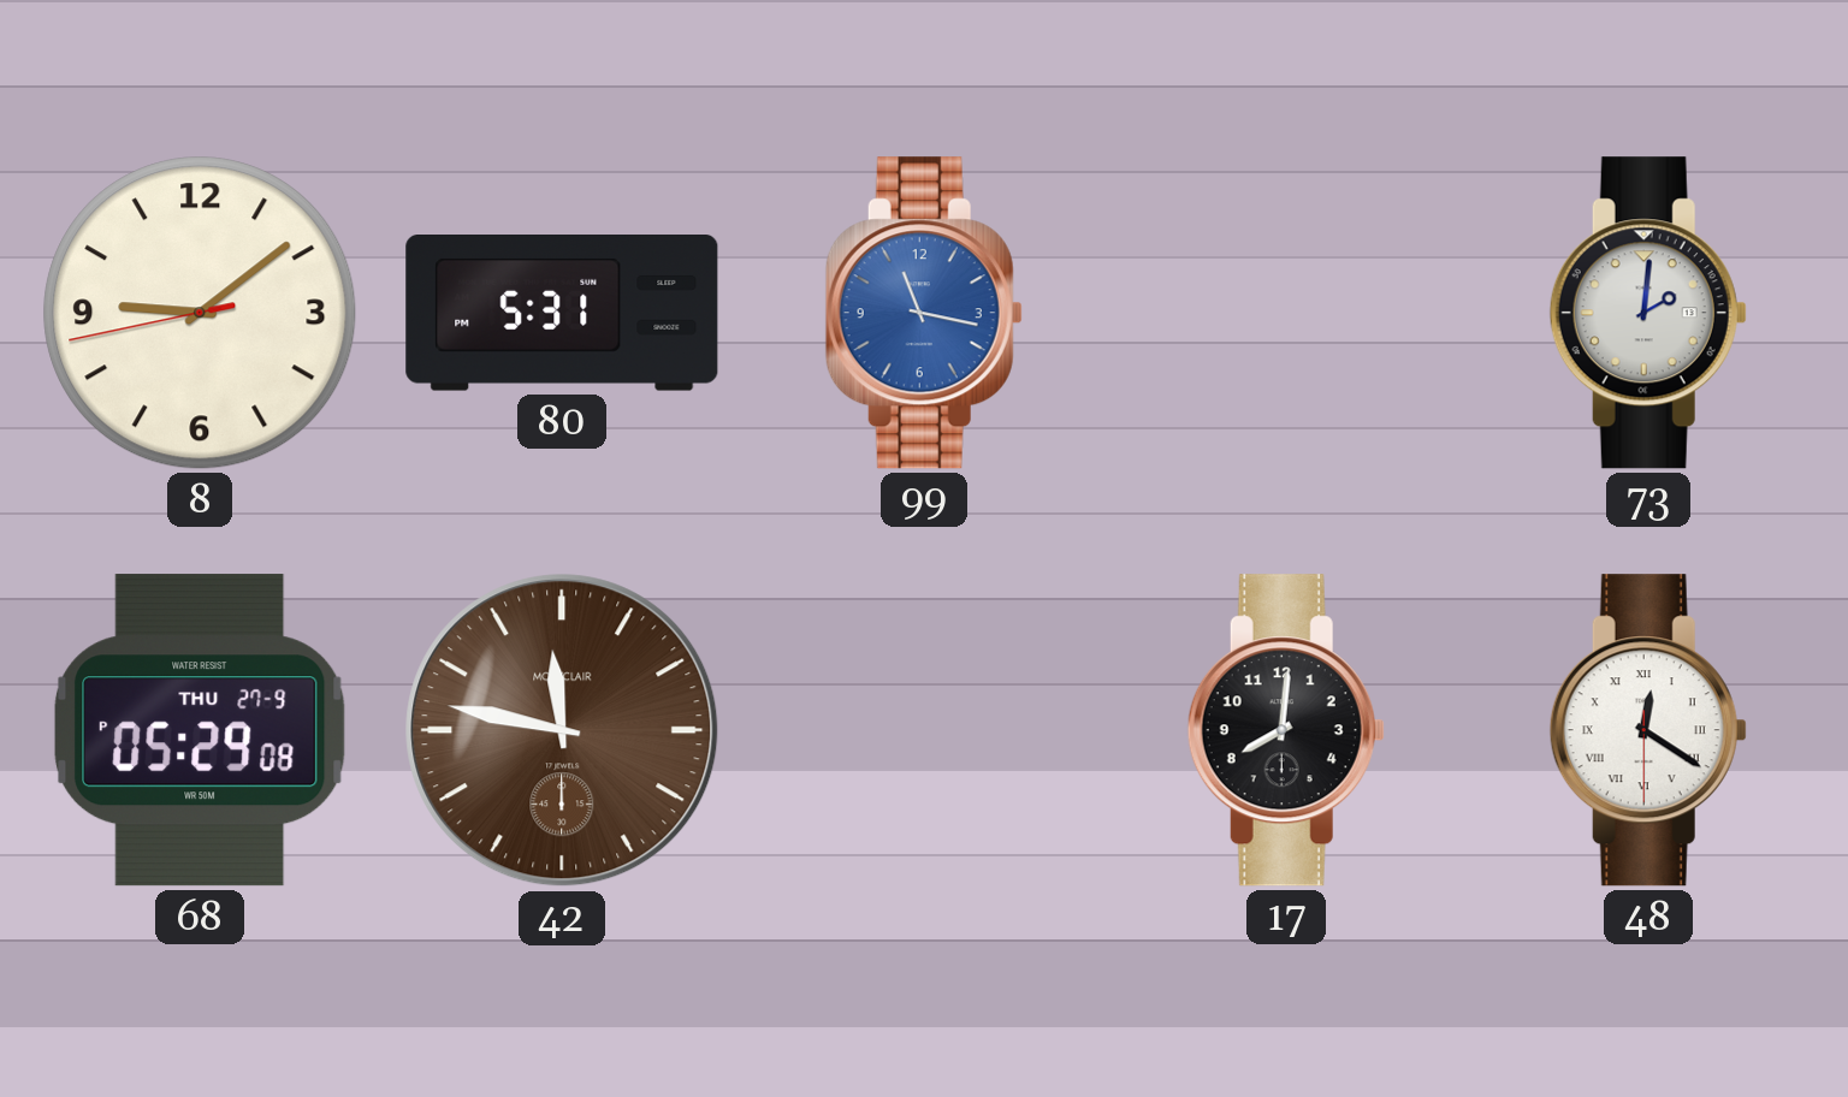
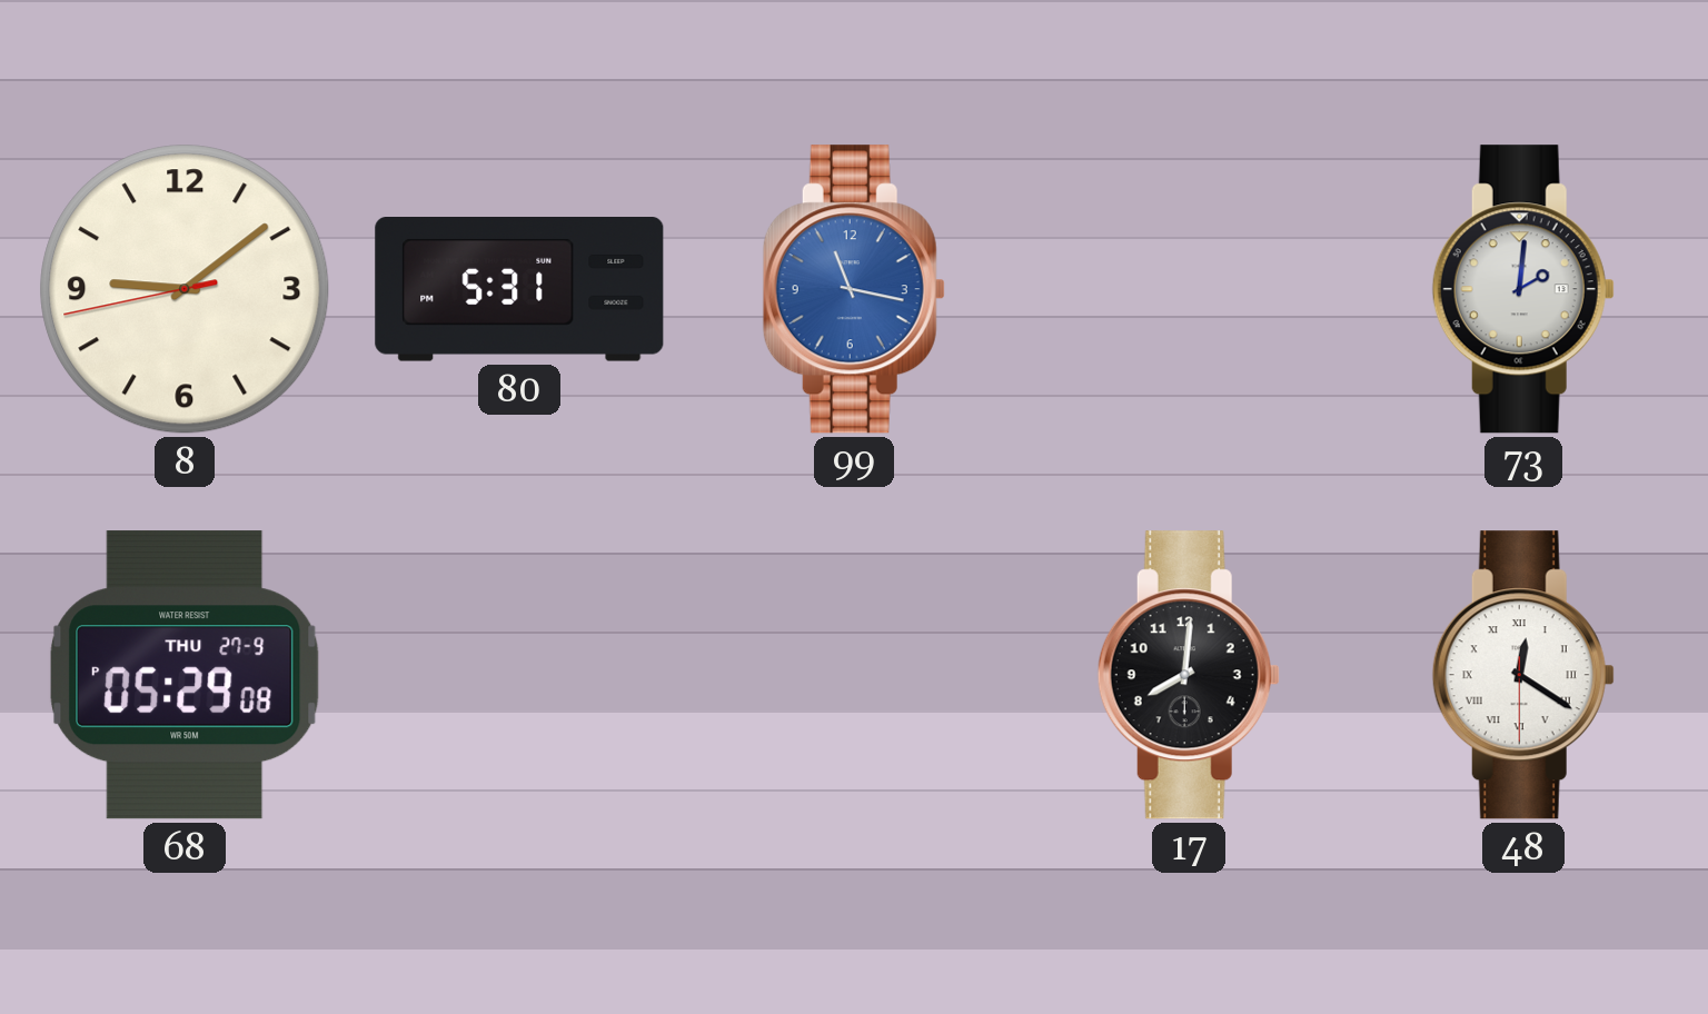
42: 11:47 -> none (562, 730)
